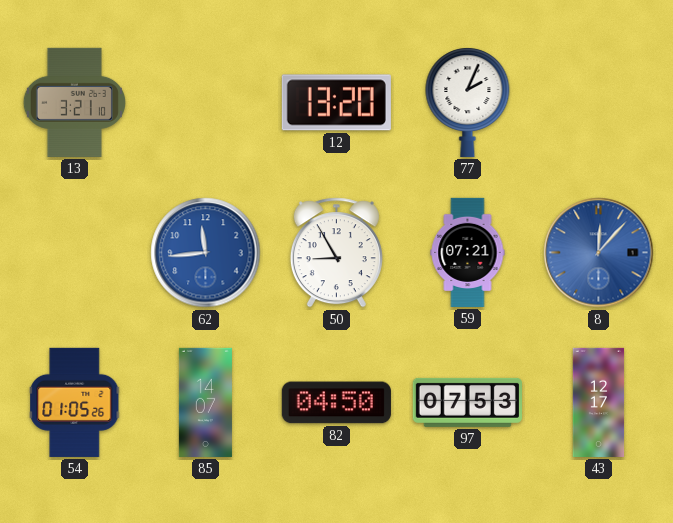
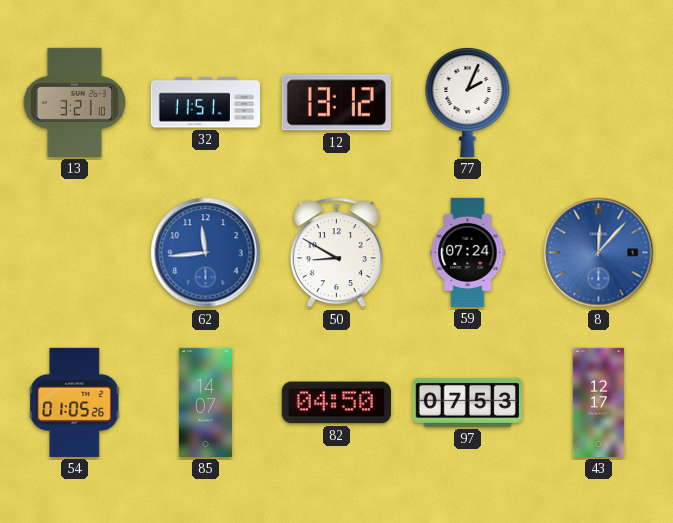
32: none -> 11:51 (205, 103)
12: 13:20 -> 13:12 (336, 103)
50: 8:55 -> 8:50 (336, 253)
59: 07:21 -> 07:24 (468, 252)
